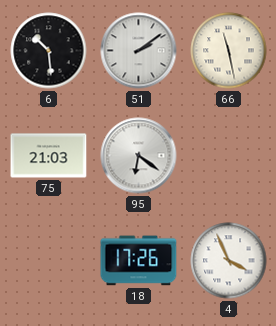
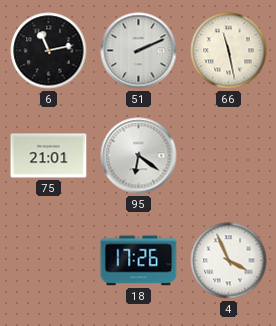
6: 10:29 -> 11:13 (49, 51)
51: 2:09 -> 2:11 (139, 51)
75: 21:03 -> 21:01 (49, 156)
